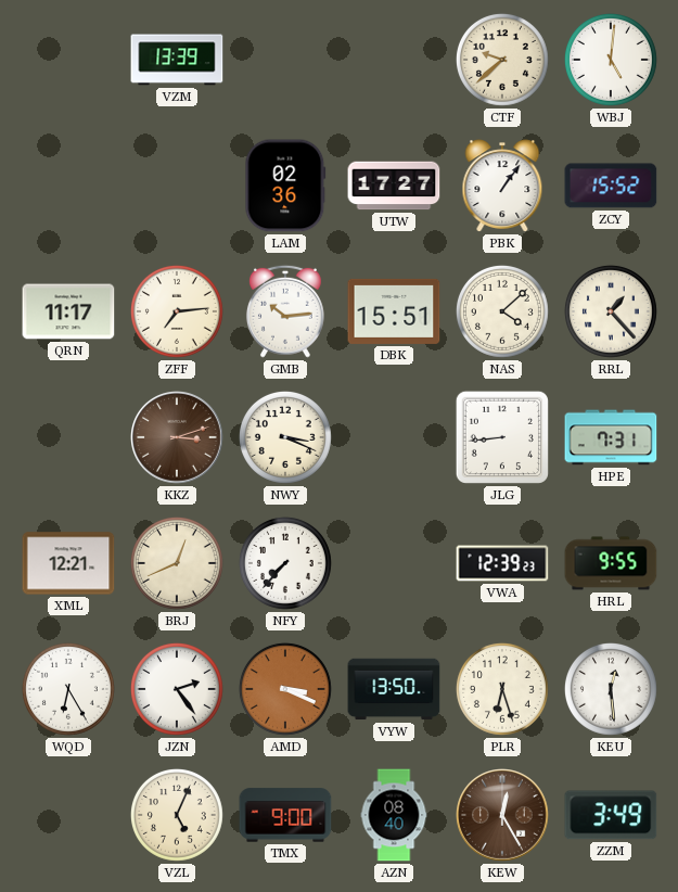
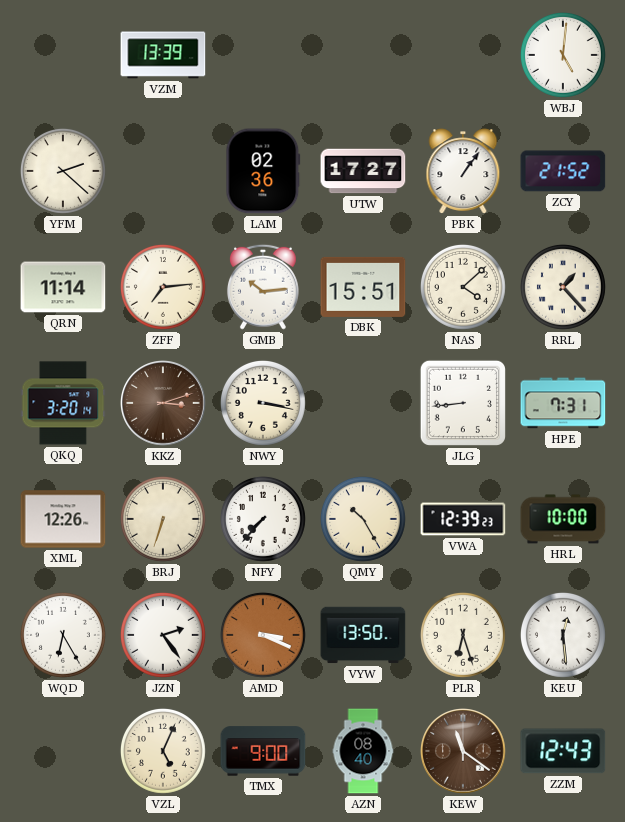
CTF: 9:38 -> none (502, 60)
YFM: none -> 2:22 (63, 171)
ZCY: 15:52 -> 21:52 (563, 171)
QRN: 11:17 -> 11:14 (63, 287)
QKQ: none -> 3:20 (63, 403)
NWY: 3:19 -> 3:17 (263, 403)
XML: 12:21 -> 12:26 (63, 519)
BRJ: 12:41 -> 6:33 (163, 519)
QMY: none -> 10:25 (363, 519)
HRL: 9:55 -> 10:00 (563, 519)
KEW: 12:25 -> 11:21 (464, 752)
ZZM: 3:49 -> 12:43 (563, 751)
